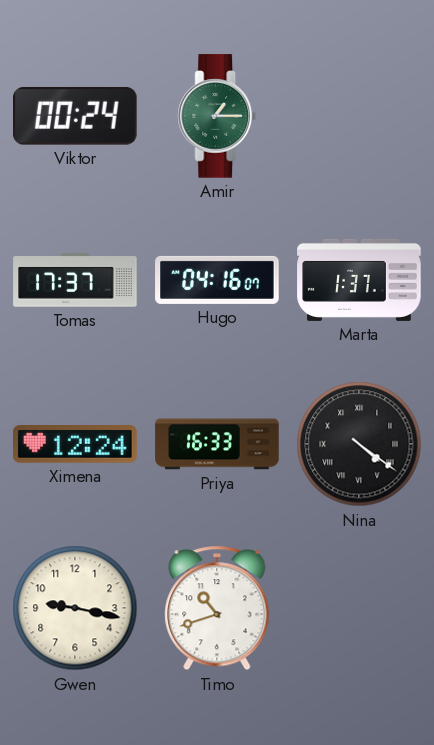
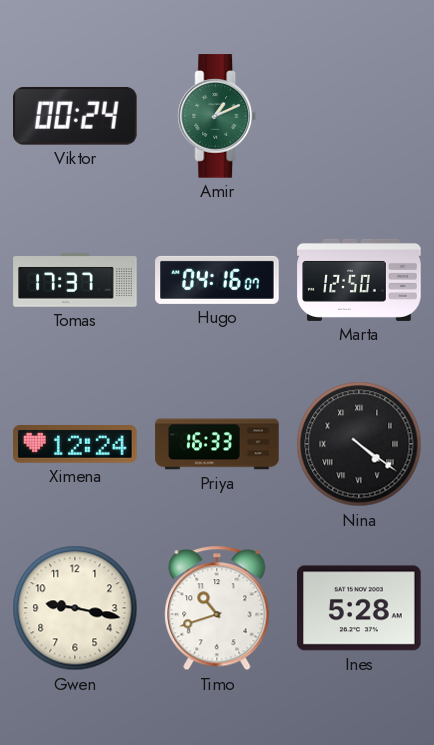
Amir: 1:15 -> 1:11 (217, 116)
Marta: 1:37 -> 12:50 (359, 280)
Ines: none -> 5:28 (359, 608)
